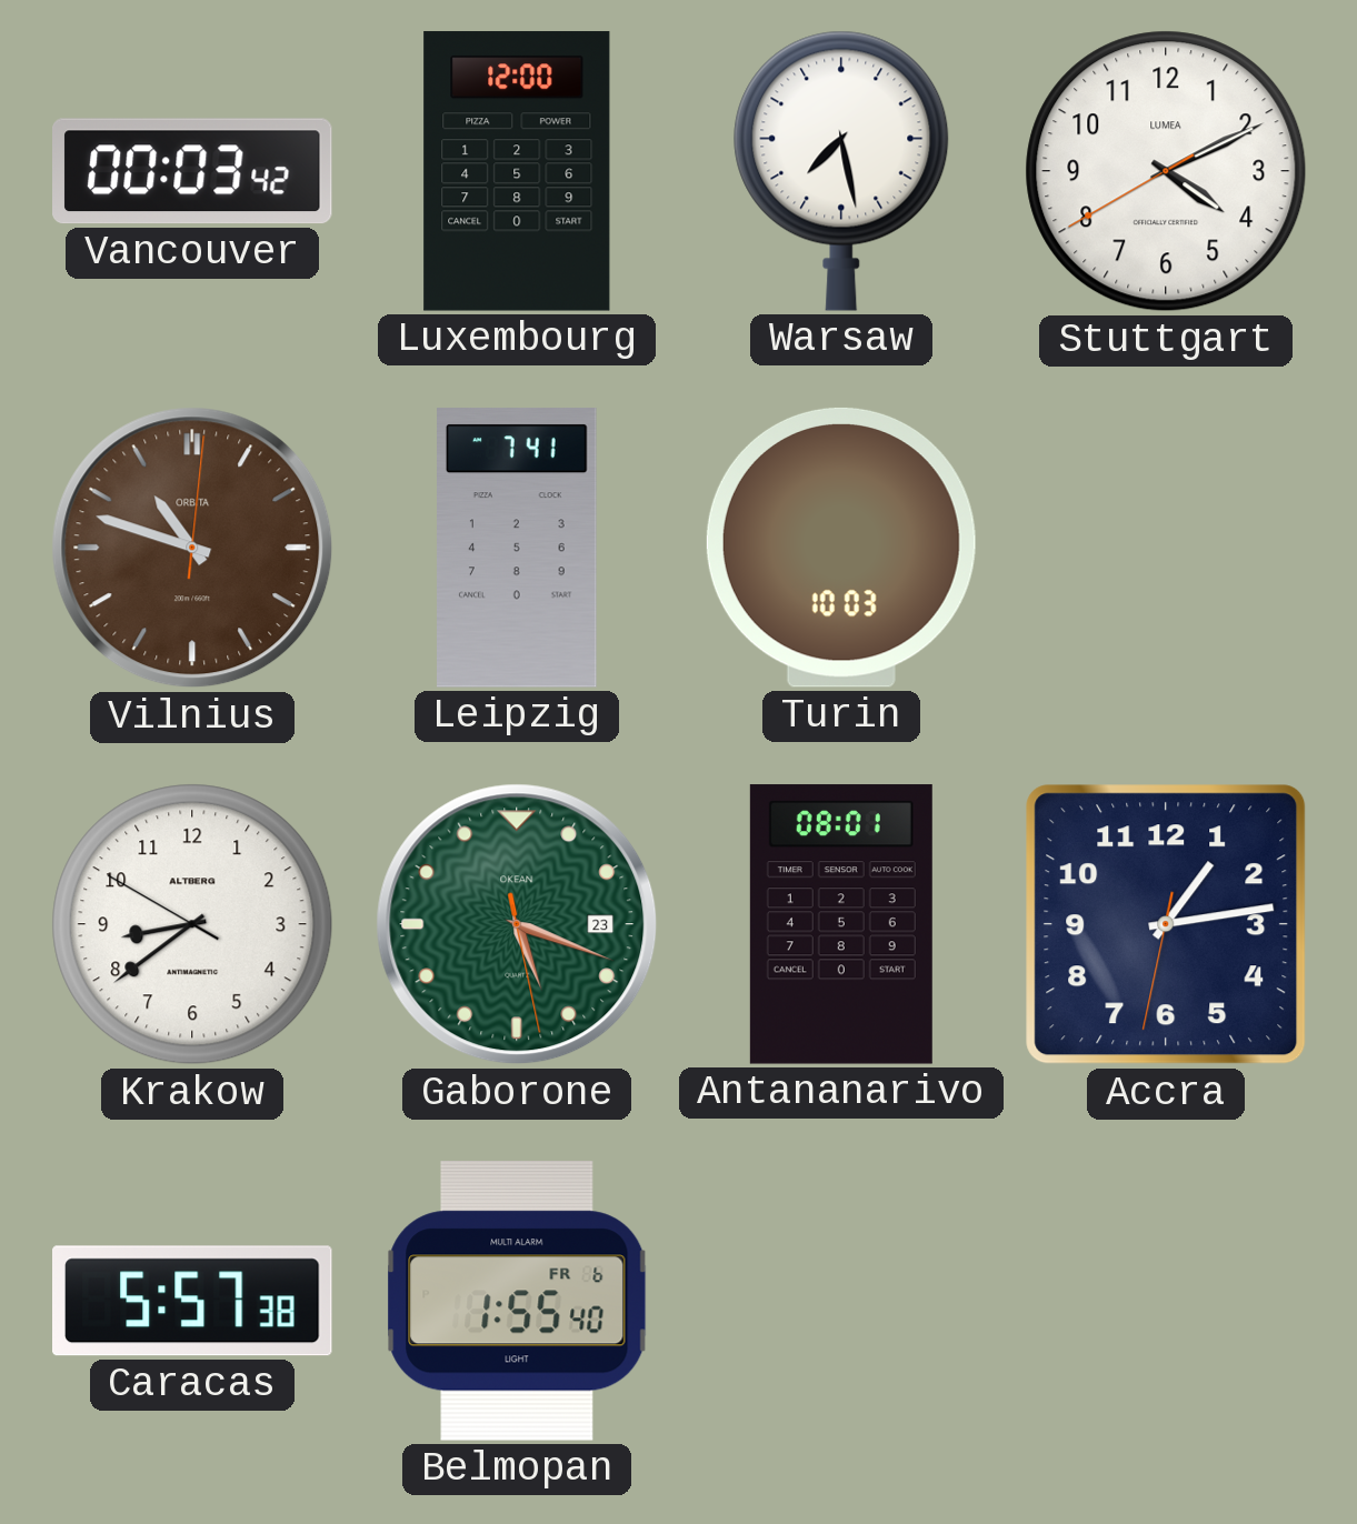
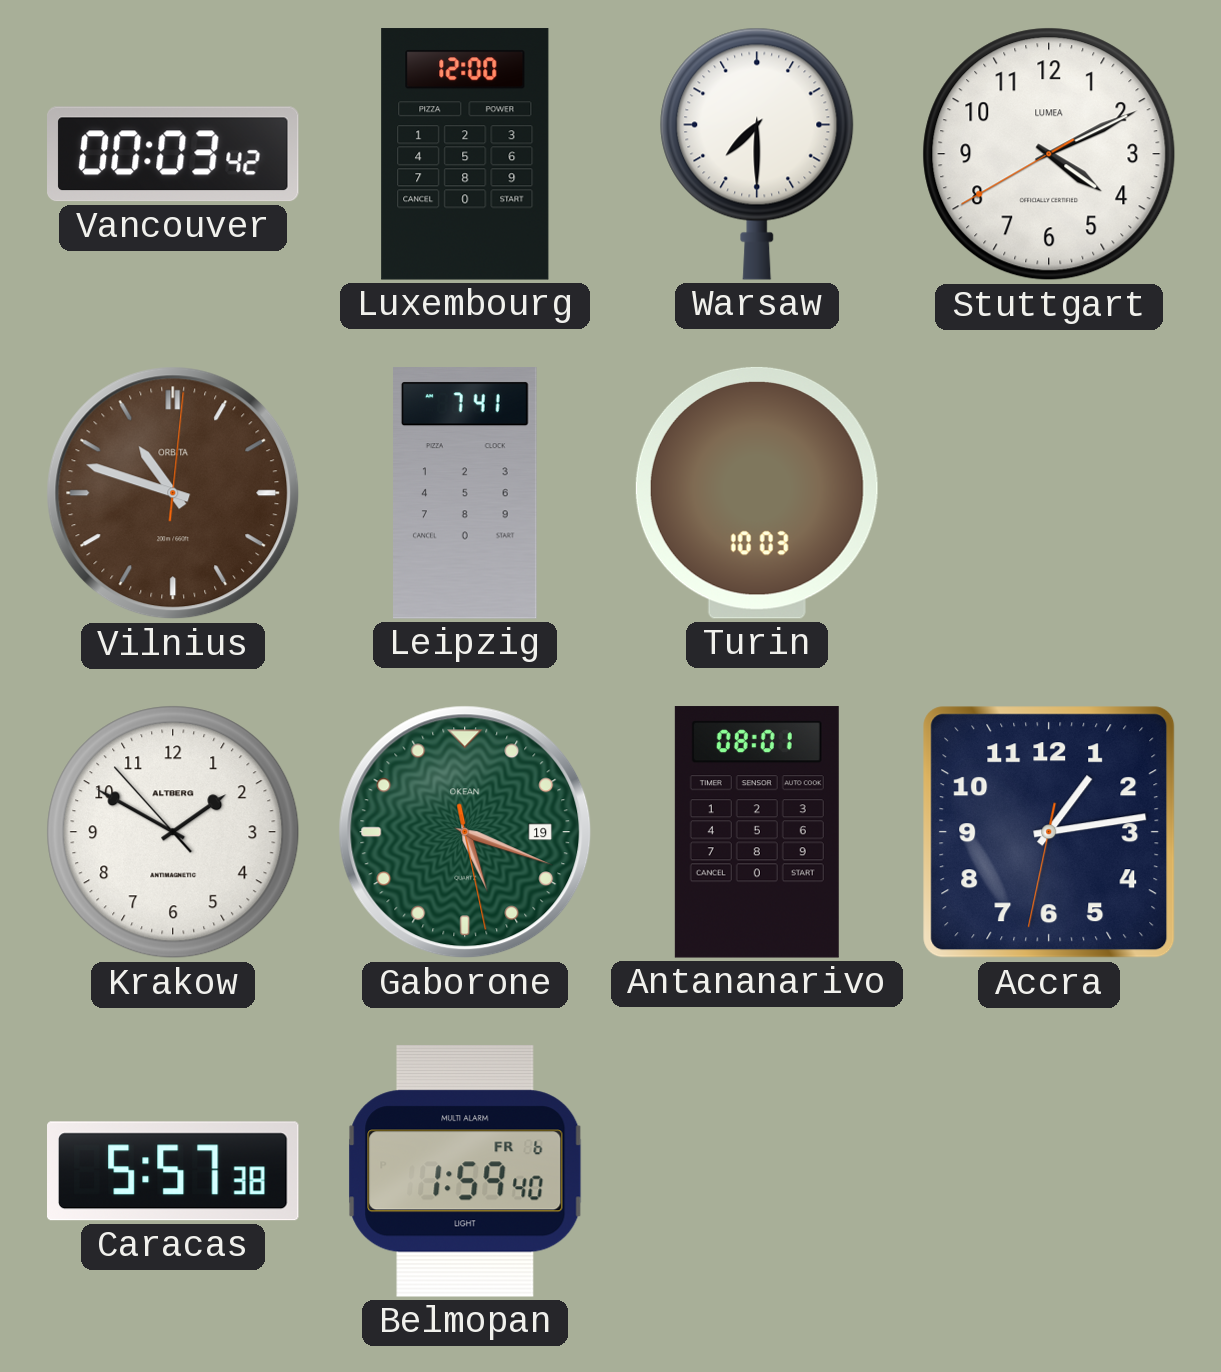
Warsaw: 7:28 -> 7:30 (757, 154)
Krakow: 8:38 -> 1:49 (173, 832)
Gaborone date: 23 -> 19 (465, 832)
Belmopan: 1:55 -> 1:59 (465, 1172)
